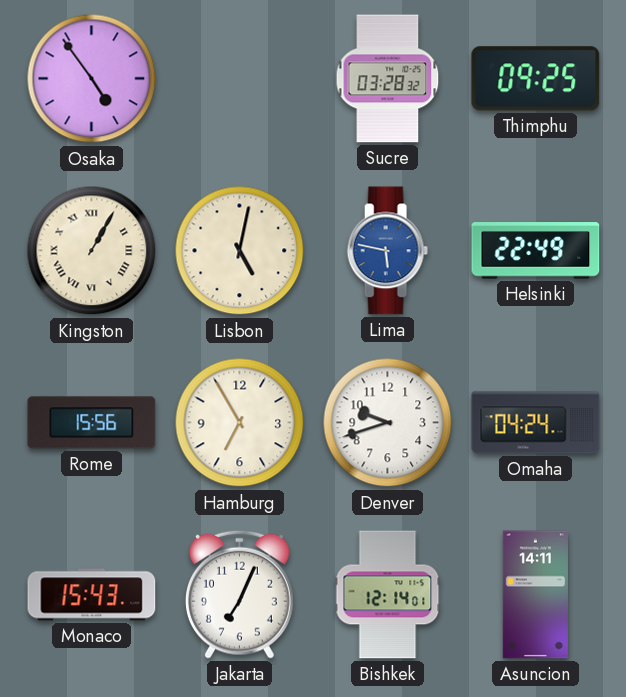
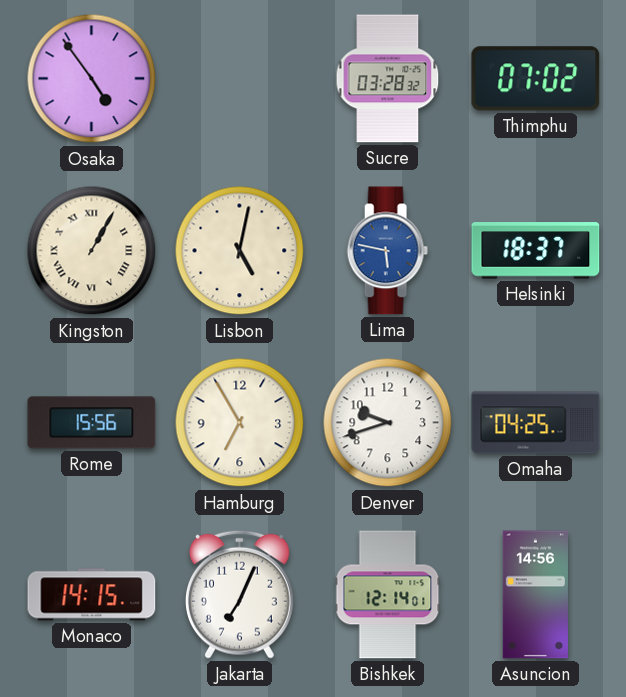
Thimphu: 09:25 -> 07:02 (536, 79)
Helsinki: 22:49 -> 18:37 (536, 251)
Omaha: 04:24 -> 04:25 (536, 423)
Monaco: 15:43 -> 14:15 (92, 595)
Asuncion: 14:11 -> 14:56 (535, 595)
